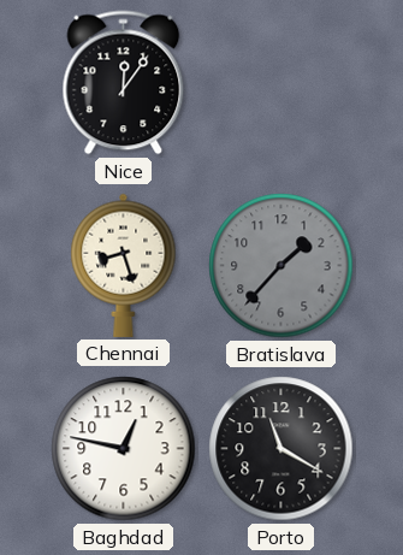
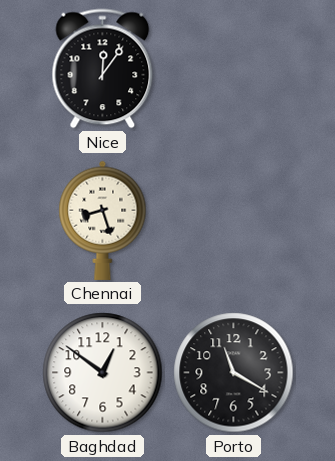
Bratislava: 1:37 -> none (281, 266)
Baghdad: 12:47 -> 12:51 (103, 373)
